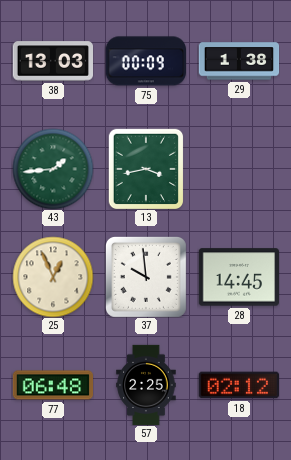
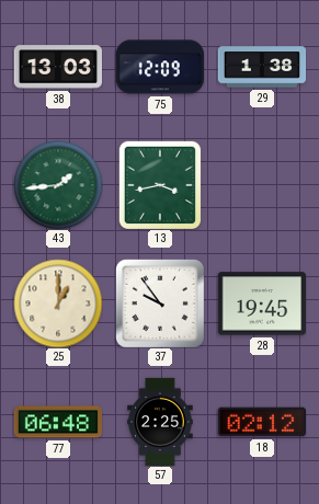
75: 00:09 -> 12:09 (159, 67)
25: 12:56 -> 1:00 (58, 303)
37: 9:59 -> 9:54 (160, 303)
28: 14:45 -> 19:45 (261, 303)
